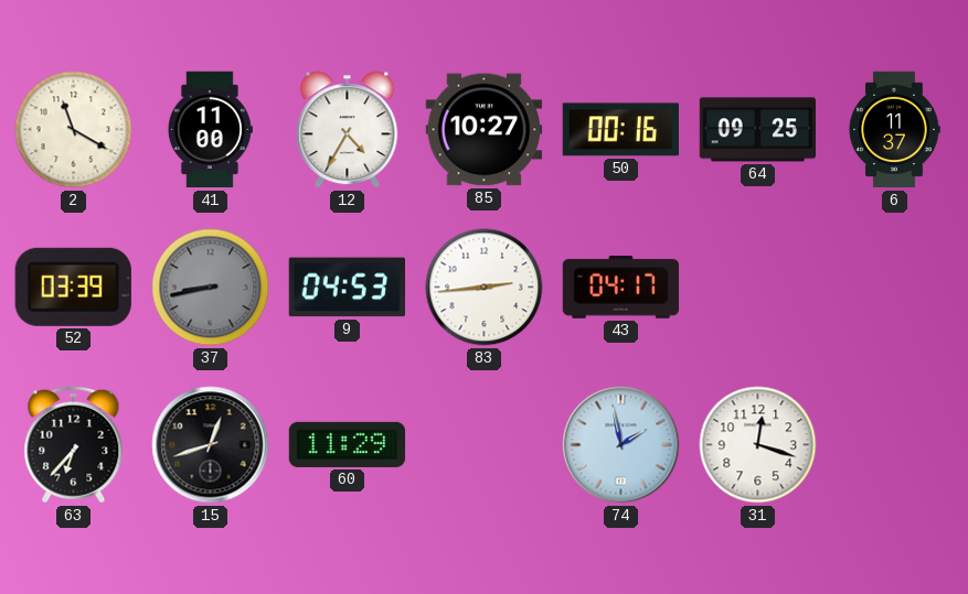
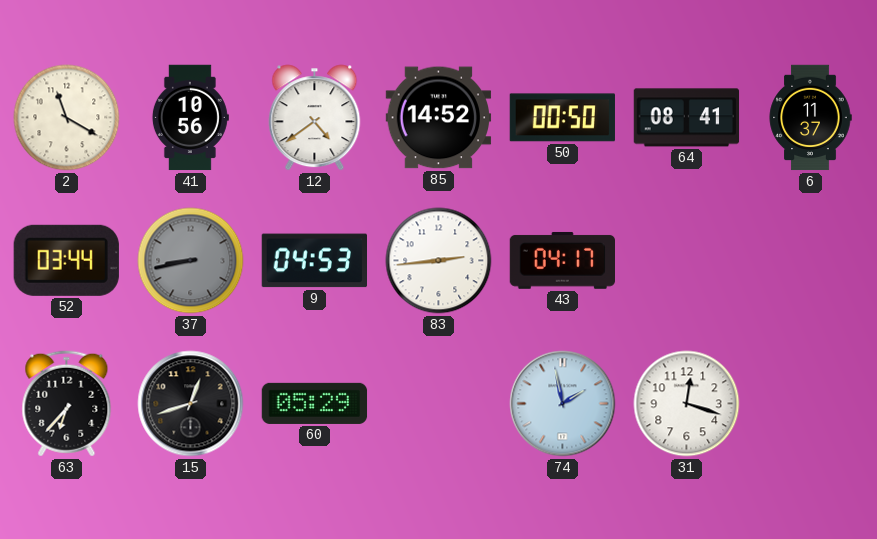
41: 11:00 -> 10:56 (190, 118)
12: 4:35 -> 4:39 (315, 118)
85: 10:27 -> 14:52 (439, 118)
50: 00:16 -> 00:50 (562, 118)
64: 09:25 -> 08:41 (687, 118)
52: 03:39 -> 03:44 (66, 260)
60: 11:29 -> 05:29 (315, 403)
